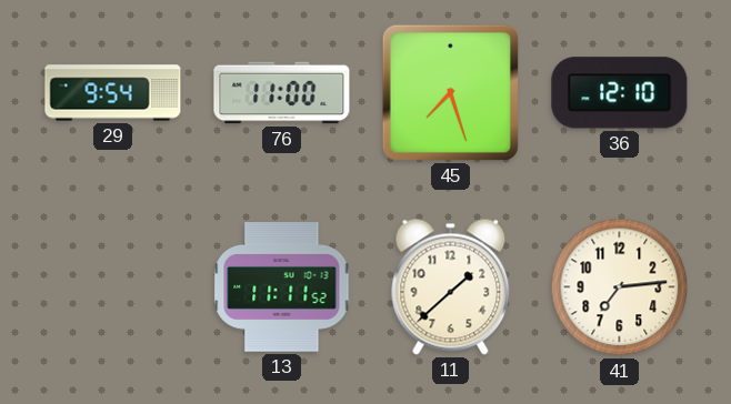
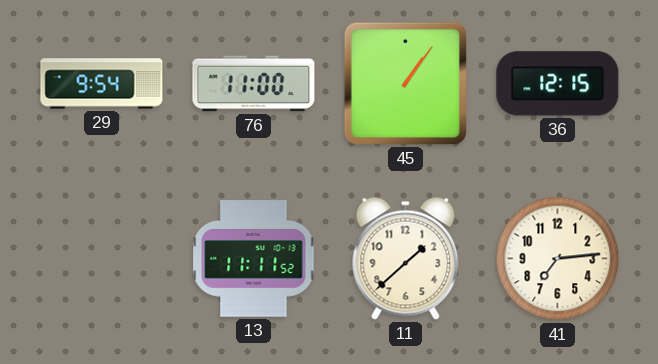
45: 7:27 -> 1:06 (405, 83)
36: 12:10 -> 12:15 (558, 84)
